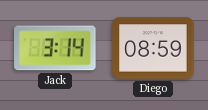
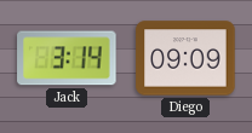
Diego: 08:59 -> 09:09 (185, 58)
